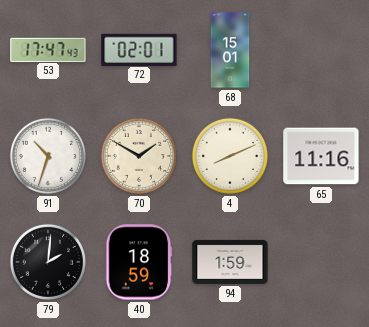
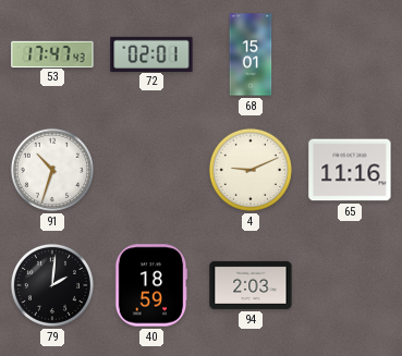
70: 1:50 -> none (139, 156)
4: 8:11 -> 9:11 (251, 170)
94: 1:59 -> 2:03 (251, 285)
